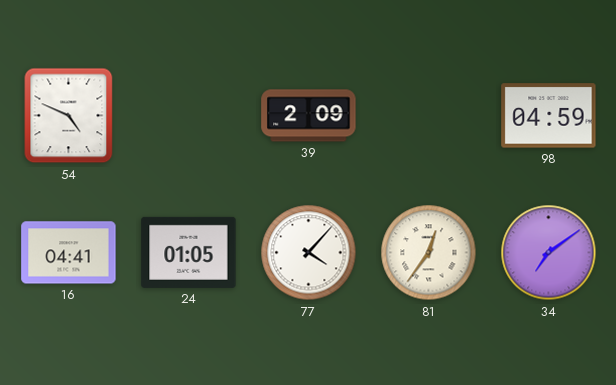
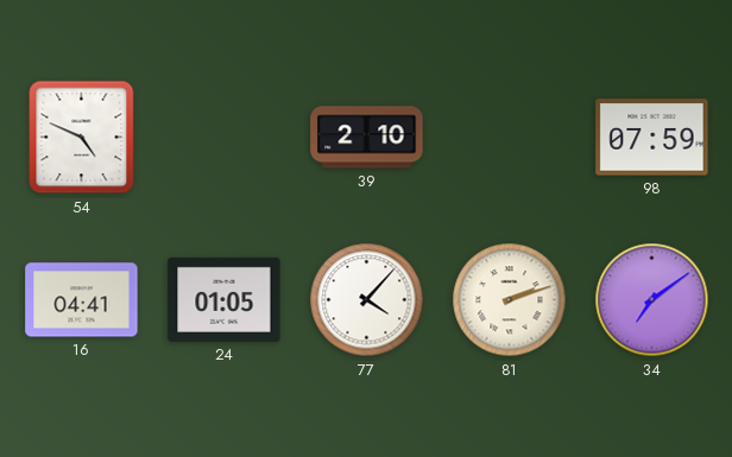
39: 2:09 -> 2:10 (367, 138)
98: 04:59 -> 07:59 (652, 138)
81: 12:36 -> 2:12 (510, 300)
